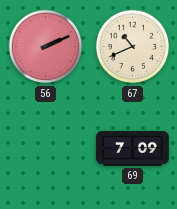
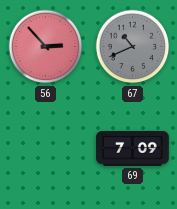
56: 2:11 -> 2:53 (46, 47)
67 dial: cream -> grey (133, 47)
